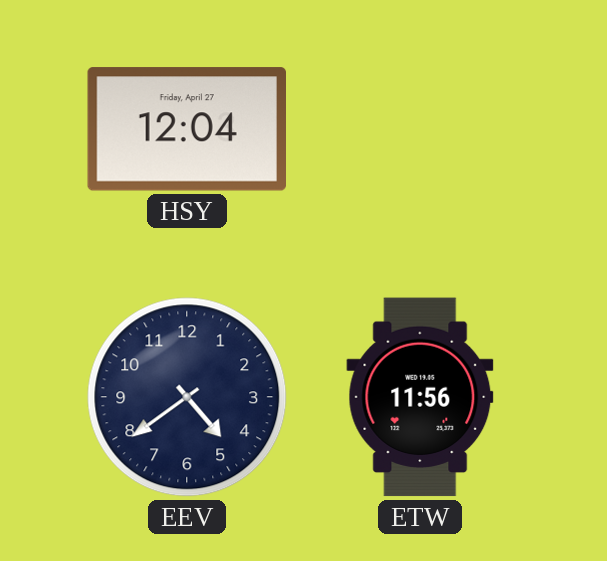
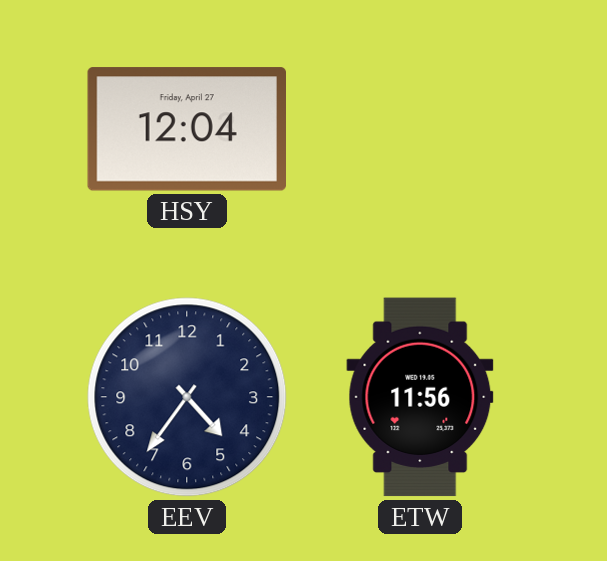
EEV: 4:39 -> 4:36 (187, 397)
